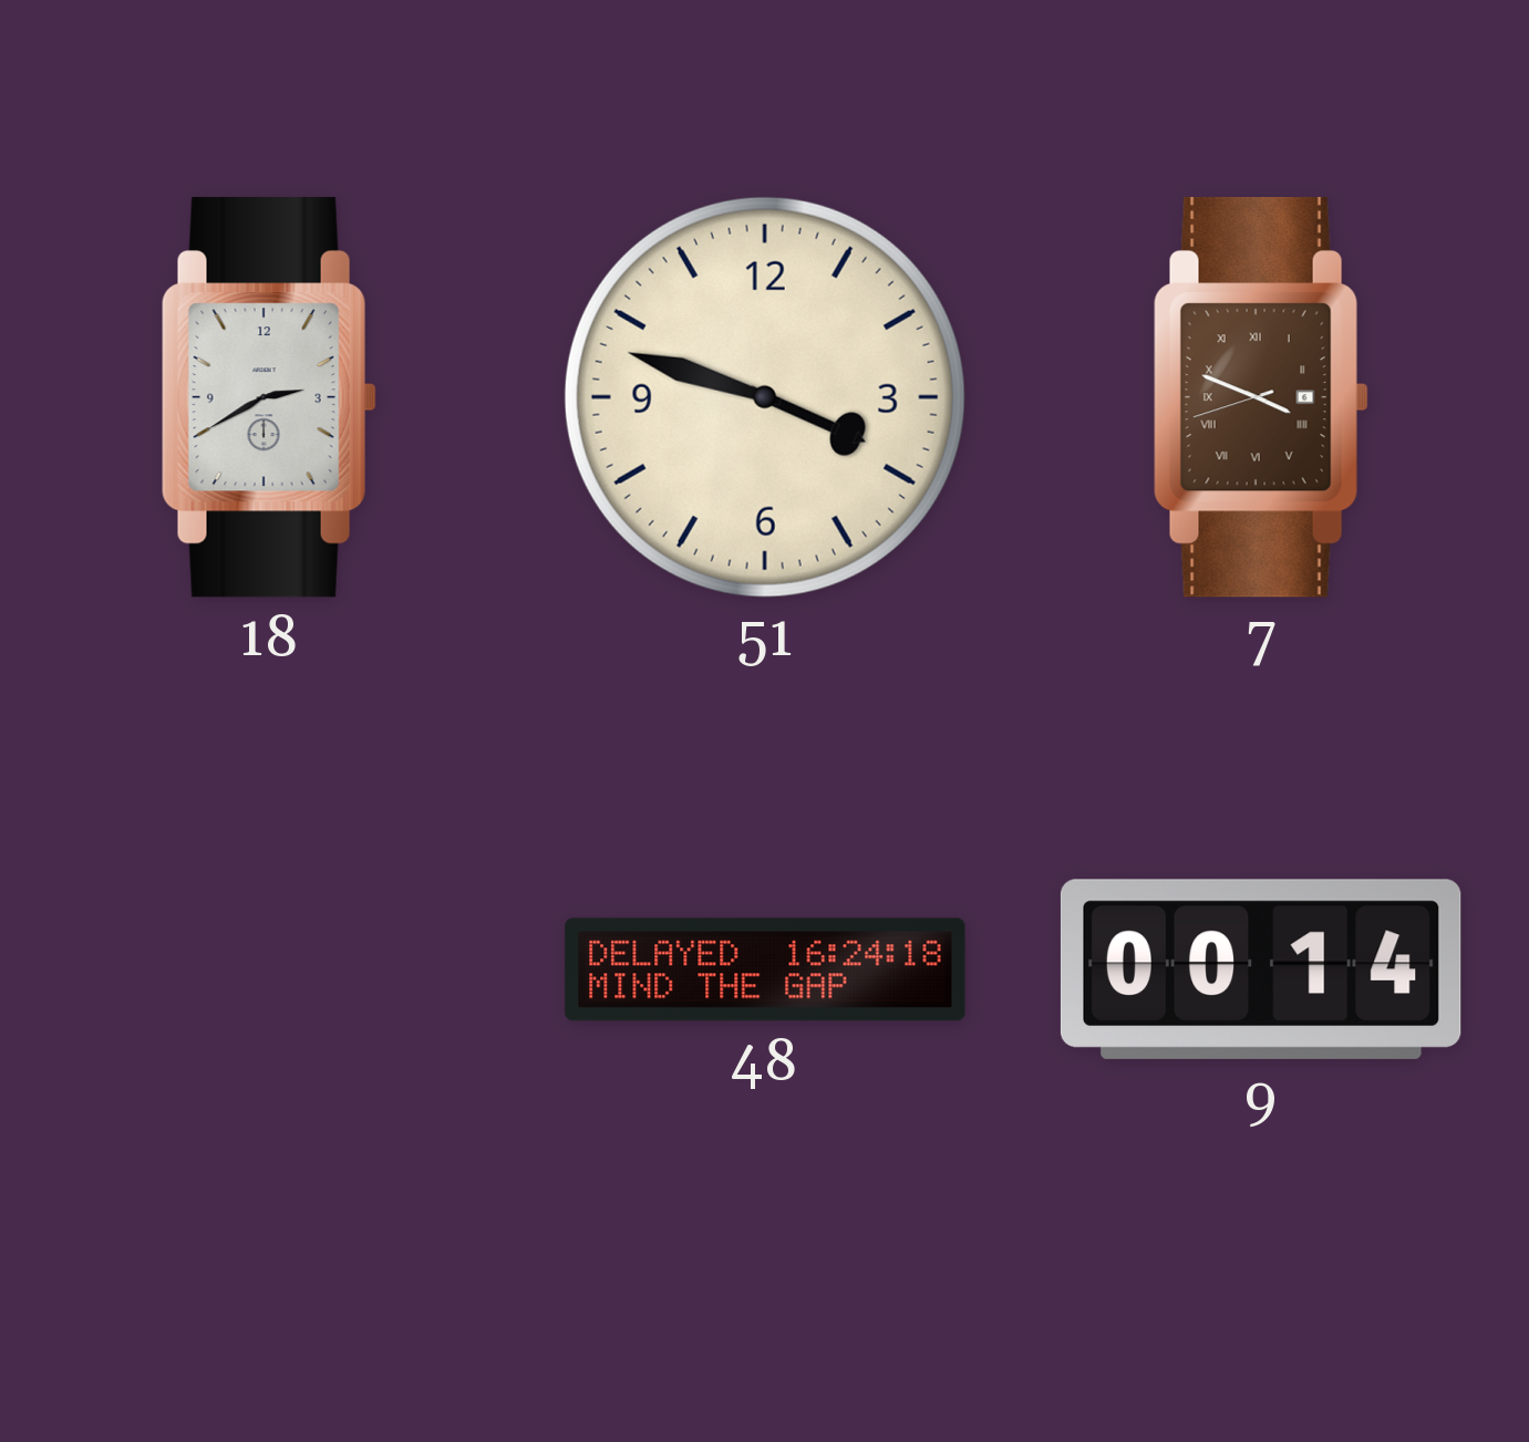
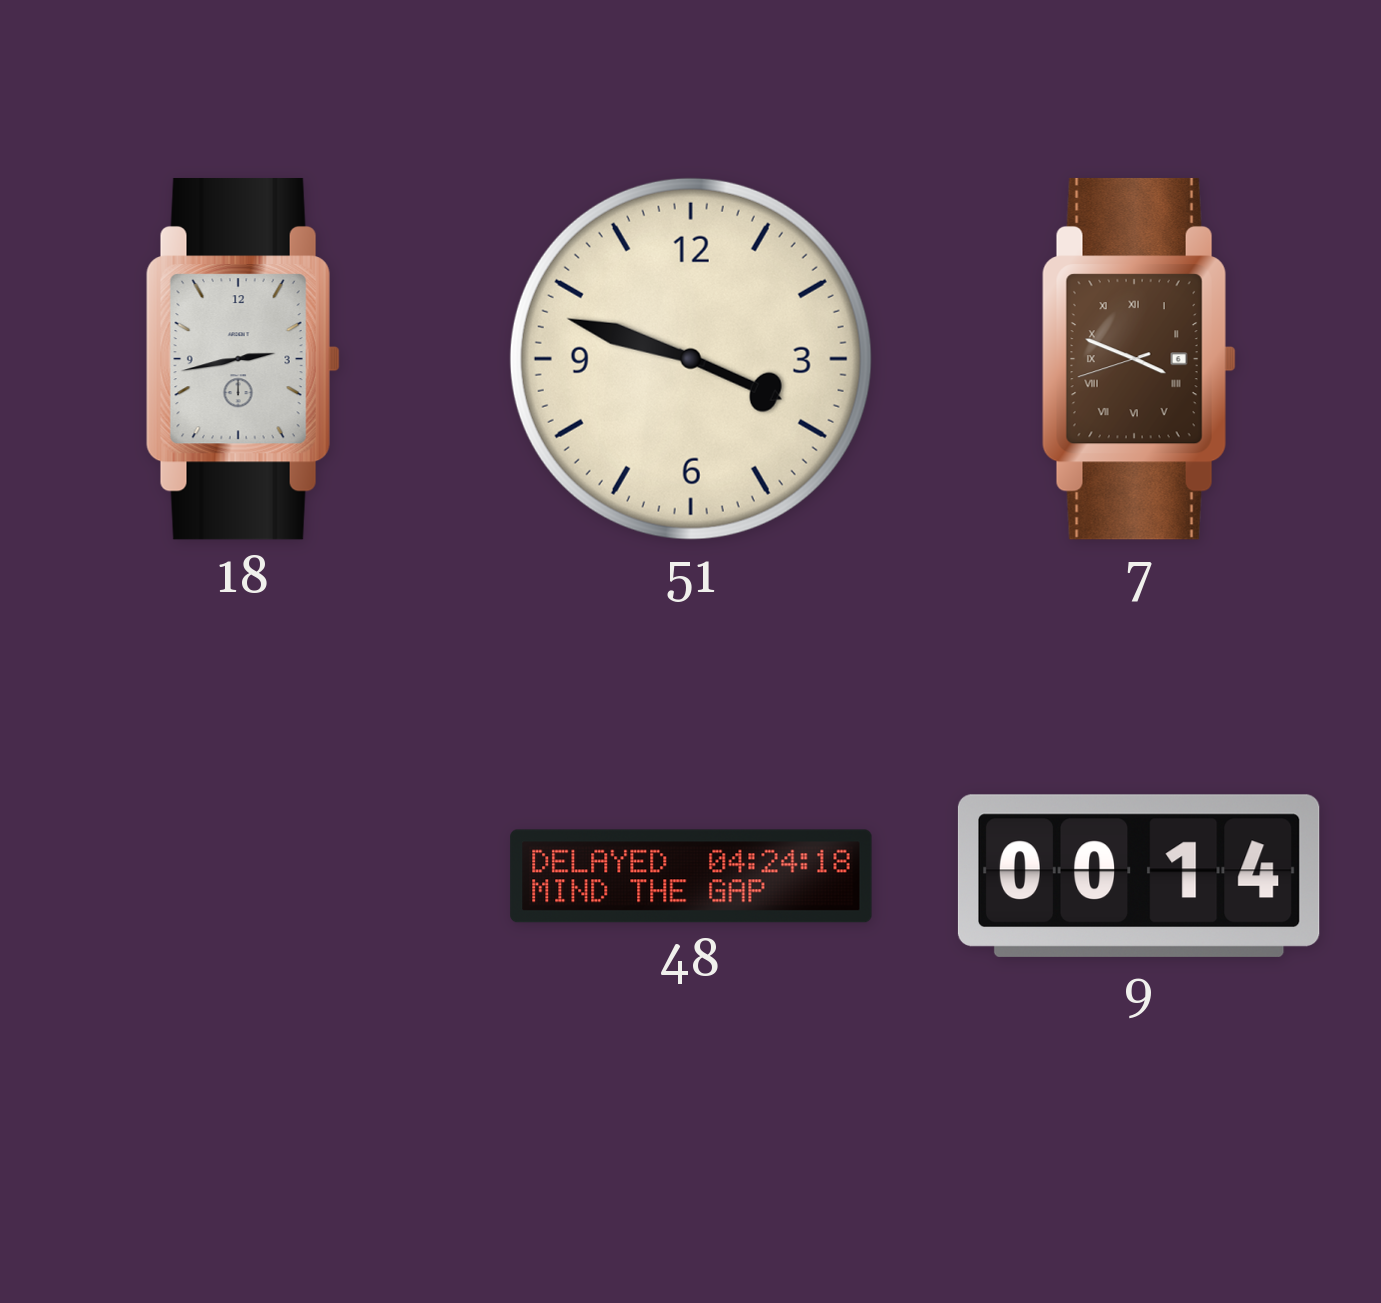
18: 2:40 -> 2:43 (243, 359)
48: 16:24 -> 04:24 (691, 876)
